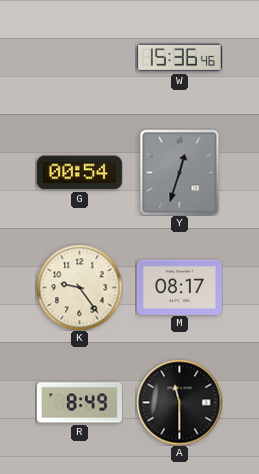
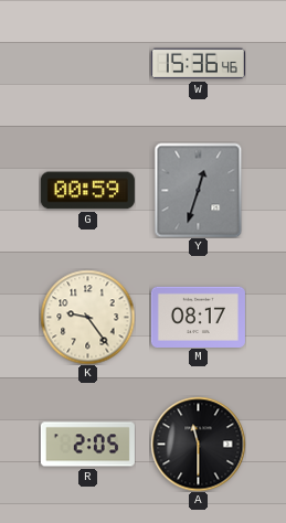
G: 00:54 -> 00:59 (87, 191)
R: 8:49 -> 2:05 (87, 445)
